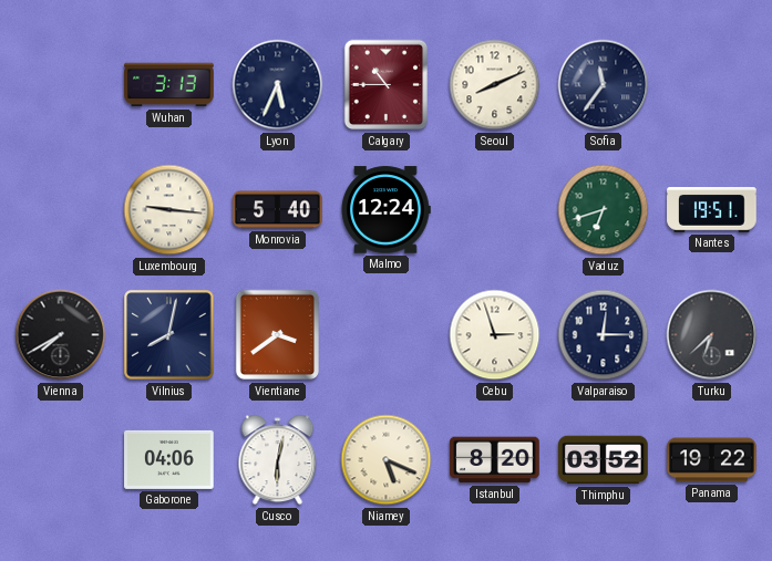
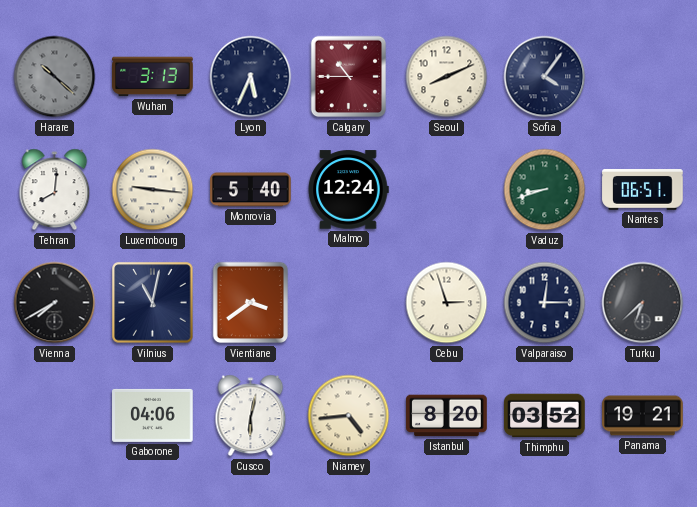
Harare: none -> 10:22 (55, 77)
Sofia: 11:36 -> 4:06 (545, 77)
Tehran: none -> 8:01 (55, 190)
Vaduz: 6:42 -> 8:42 (545, 190)
Nantes: 19:51 -> 06:51 (643, 190)
Vilnius: 8:02 -> 11:02 (153, 303)
Niamey: 5:19 -> 4:44 (349, 416)
Panama: 19:22 -> 19:21 (643, 416)
